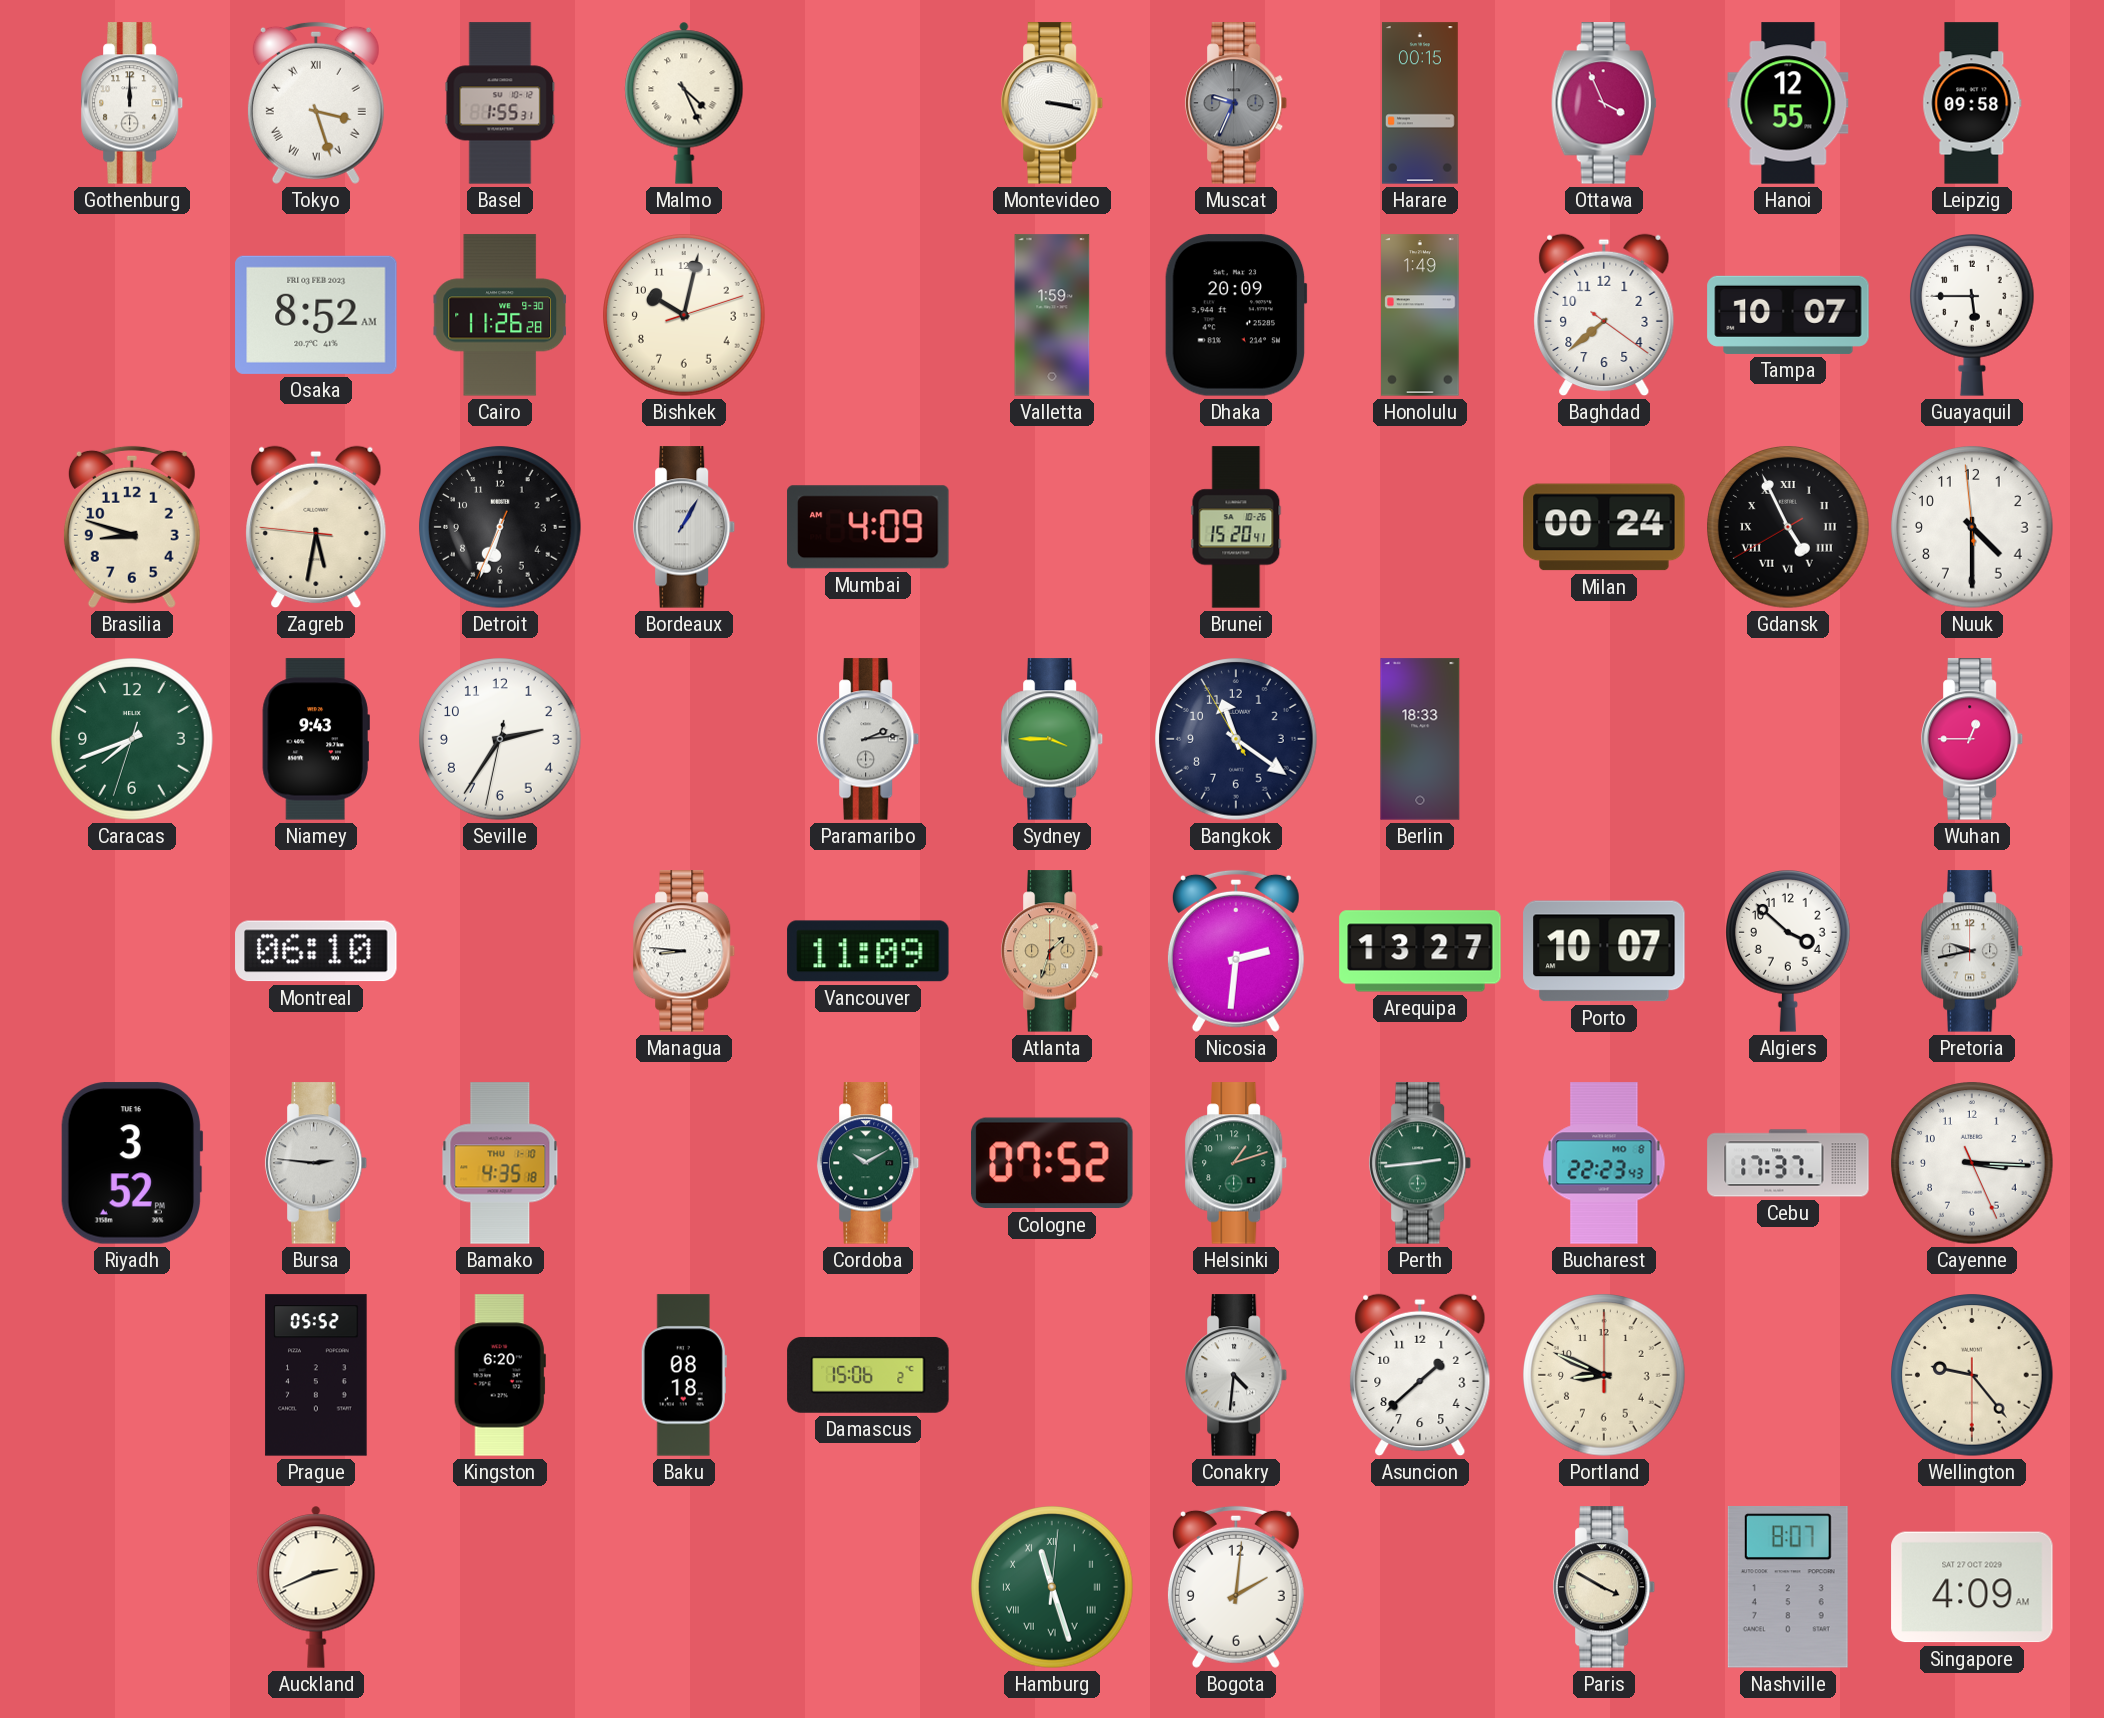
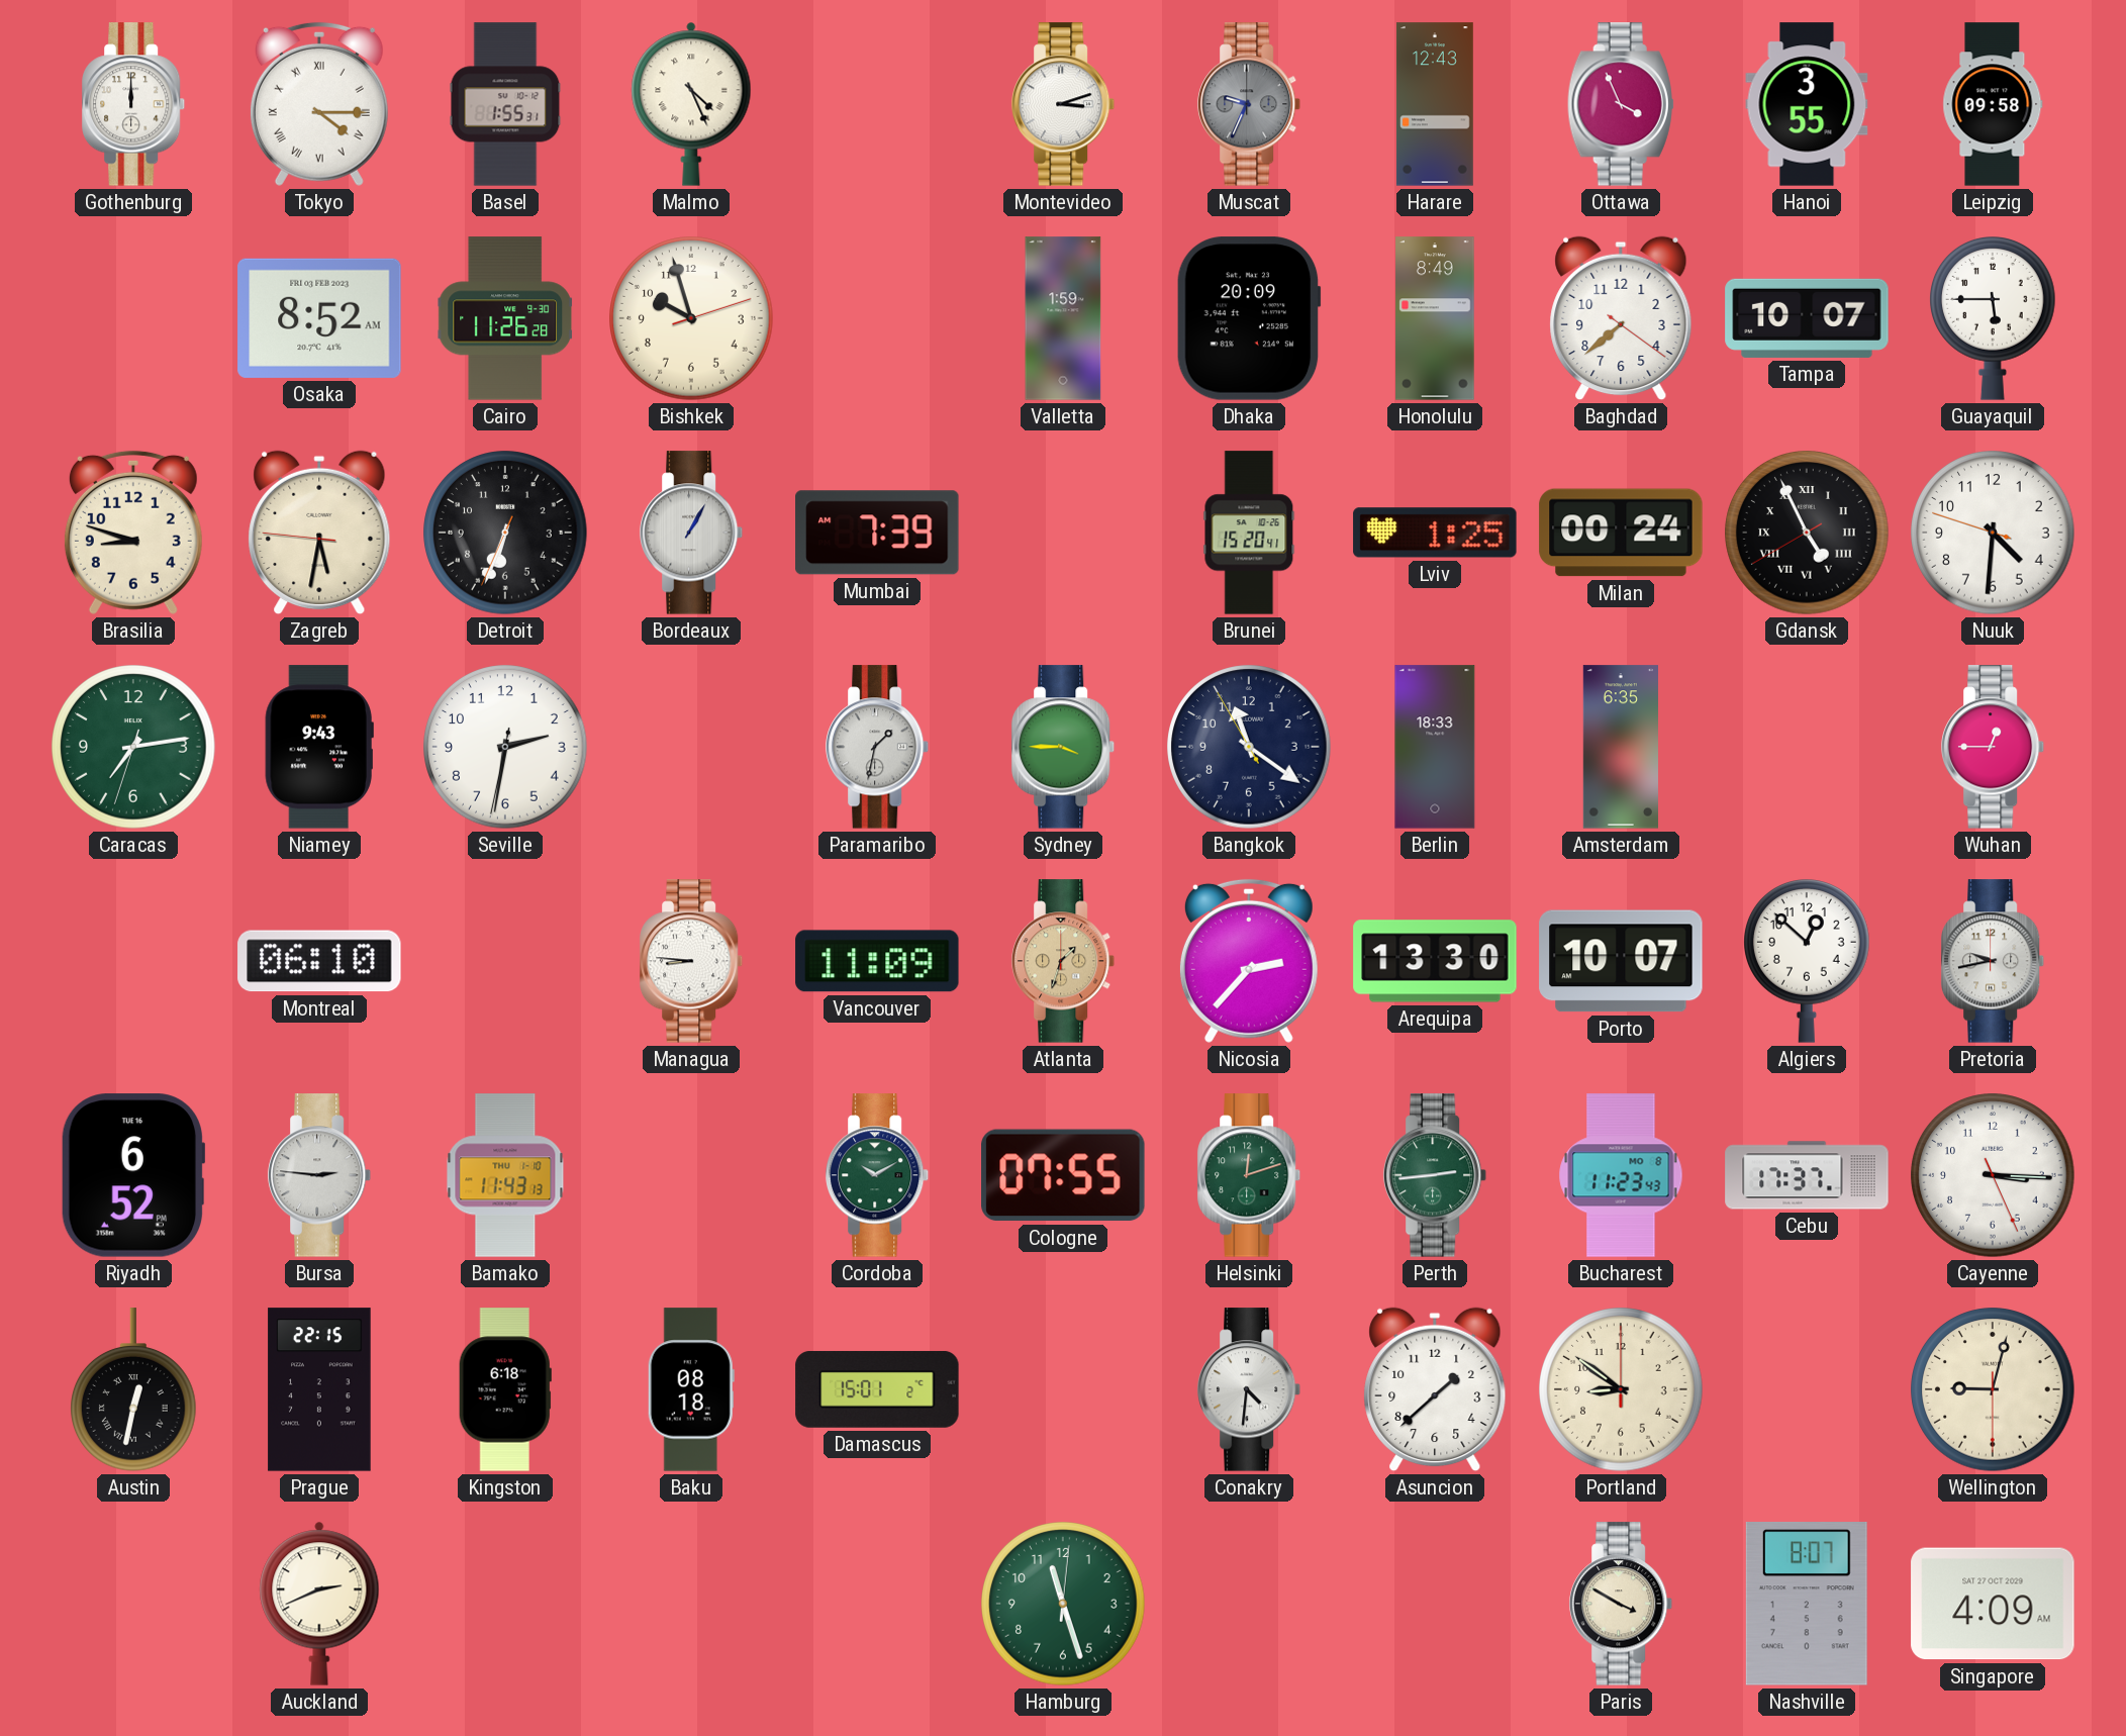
Tokyo: 3:27 -> 4:15 (319, 104)
Montevideo: 3:17 -> 3:12 (1063, 104)
Harare: 00:15 -> 12:43 (1435, 104)
Hanoi: 12:55 -> 3:55 (1807, 104)
Bishkek: 10:02 -> 9:57 (691, 318)
Honolulu: 1:49 -> 8:49 (1435, 318)
Mumbai: 4:09 -> 7:39 (877, 533)
Lviv: none -> 1:25 (1435, 533)
Nuuk: 4:29 -> 4:30 (1993, 533)
Caracas: 7:41 -> 7:13 (133, 747)
Seville: 2:35 -> 2:31 (505, 747)
Paramaribo: 2:14 -> 1:32 (877, 747)
Amsterdam: none -> 6:35 (1621, 747)
Nicosia: 2:31 -> 2:37 (1249, 961)
Arequipa: 13:27 -> 13:30 (1435, 961)
Algiers: 3:52 -> 12:52 (1808, 962)
Riyadh: 3:52 -> 6:52 (133, 1175)
Bamako: 4:35 -> 11:43 (505, 1175)
Cologne: 07:52 -> 07:55 (1063, 1175)
Helsinki: 1:12 -> 12:12 (1249, 1175)
Bucharest: 22:23 -> 11:23 (1621, 1175)
Austin: none -> 12:32 (134, 1389)
Prague: 05:52 -> 22:15 (319, 1389)
Kingston: 6:20 -> 6:18 (505, 1389)
Damascus: 15:06 -> 15:01 (877, 1389)
Portland: 8:49 -> 8:51 (1621, 1389)
Wellington: 9:23 -> 9:02 (1993, 1389)
Hamburg numerals: Roman -> Arabic (1063, 1604)
Bogota: 2:01 -> none (1236, 1587)
